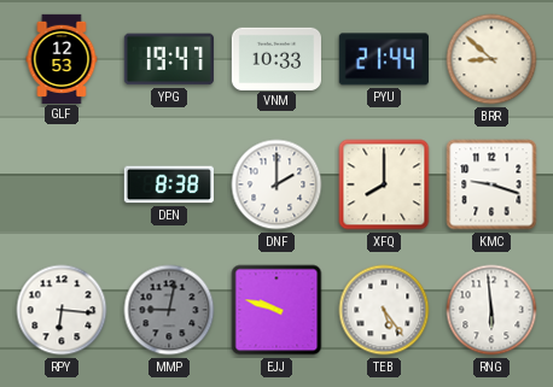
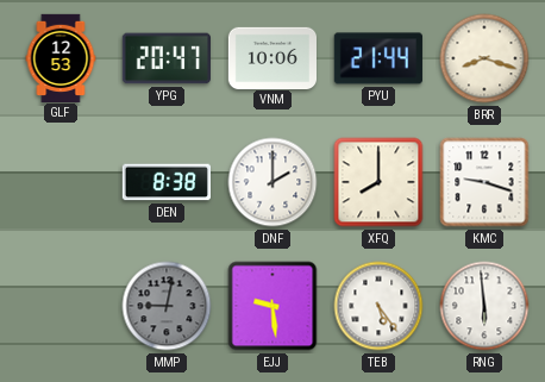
YPG: 19:47 -> 20:47 (167, 58)
VNM: 10:33 -> 10:06 (271, 57)
BRR: 8:52 -> 8:18 (484, 58)
RPY: 6:16 -> none (62, 310)
EJJ: 9:48 -> 9:29 (272, 306)
